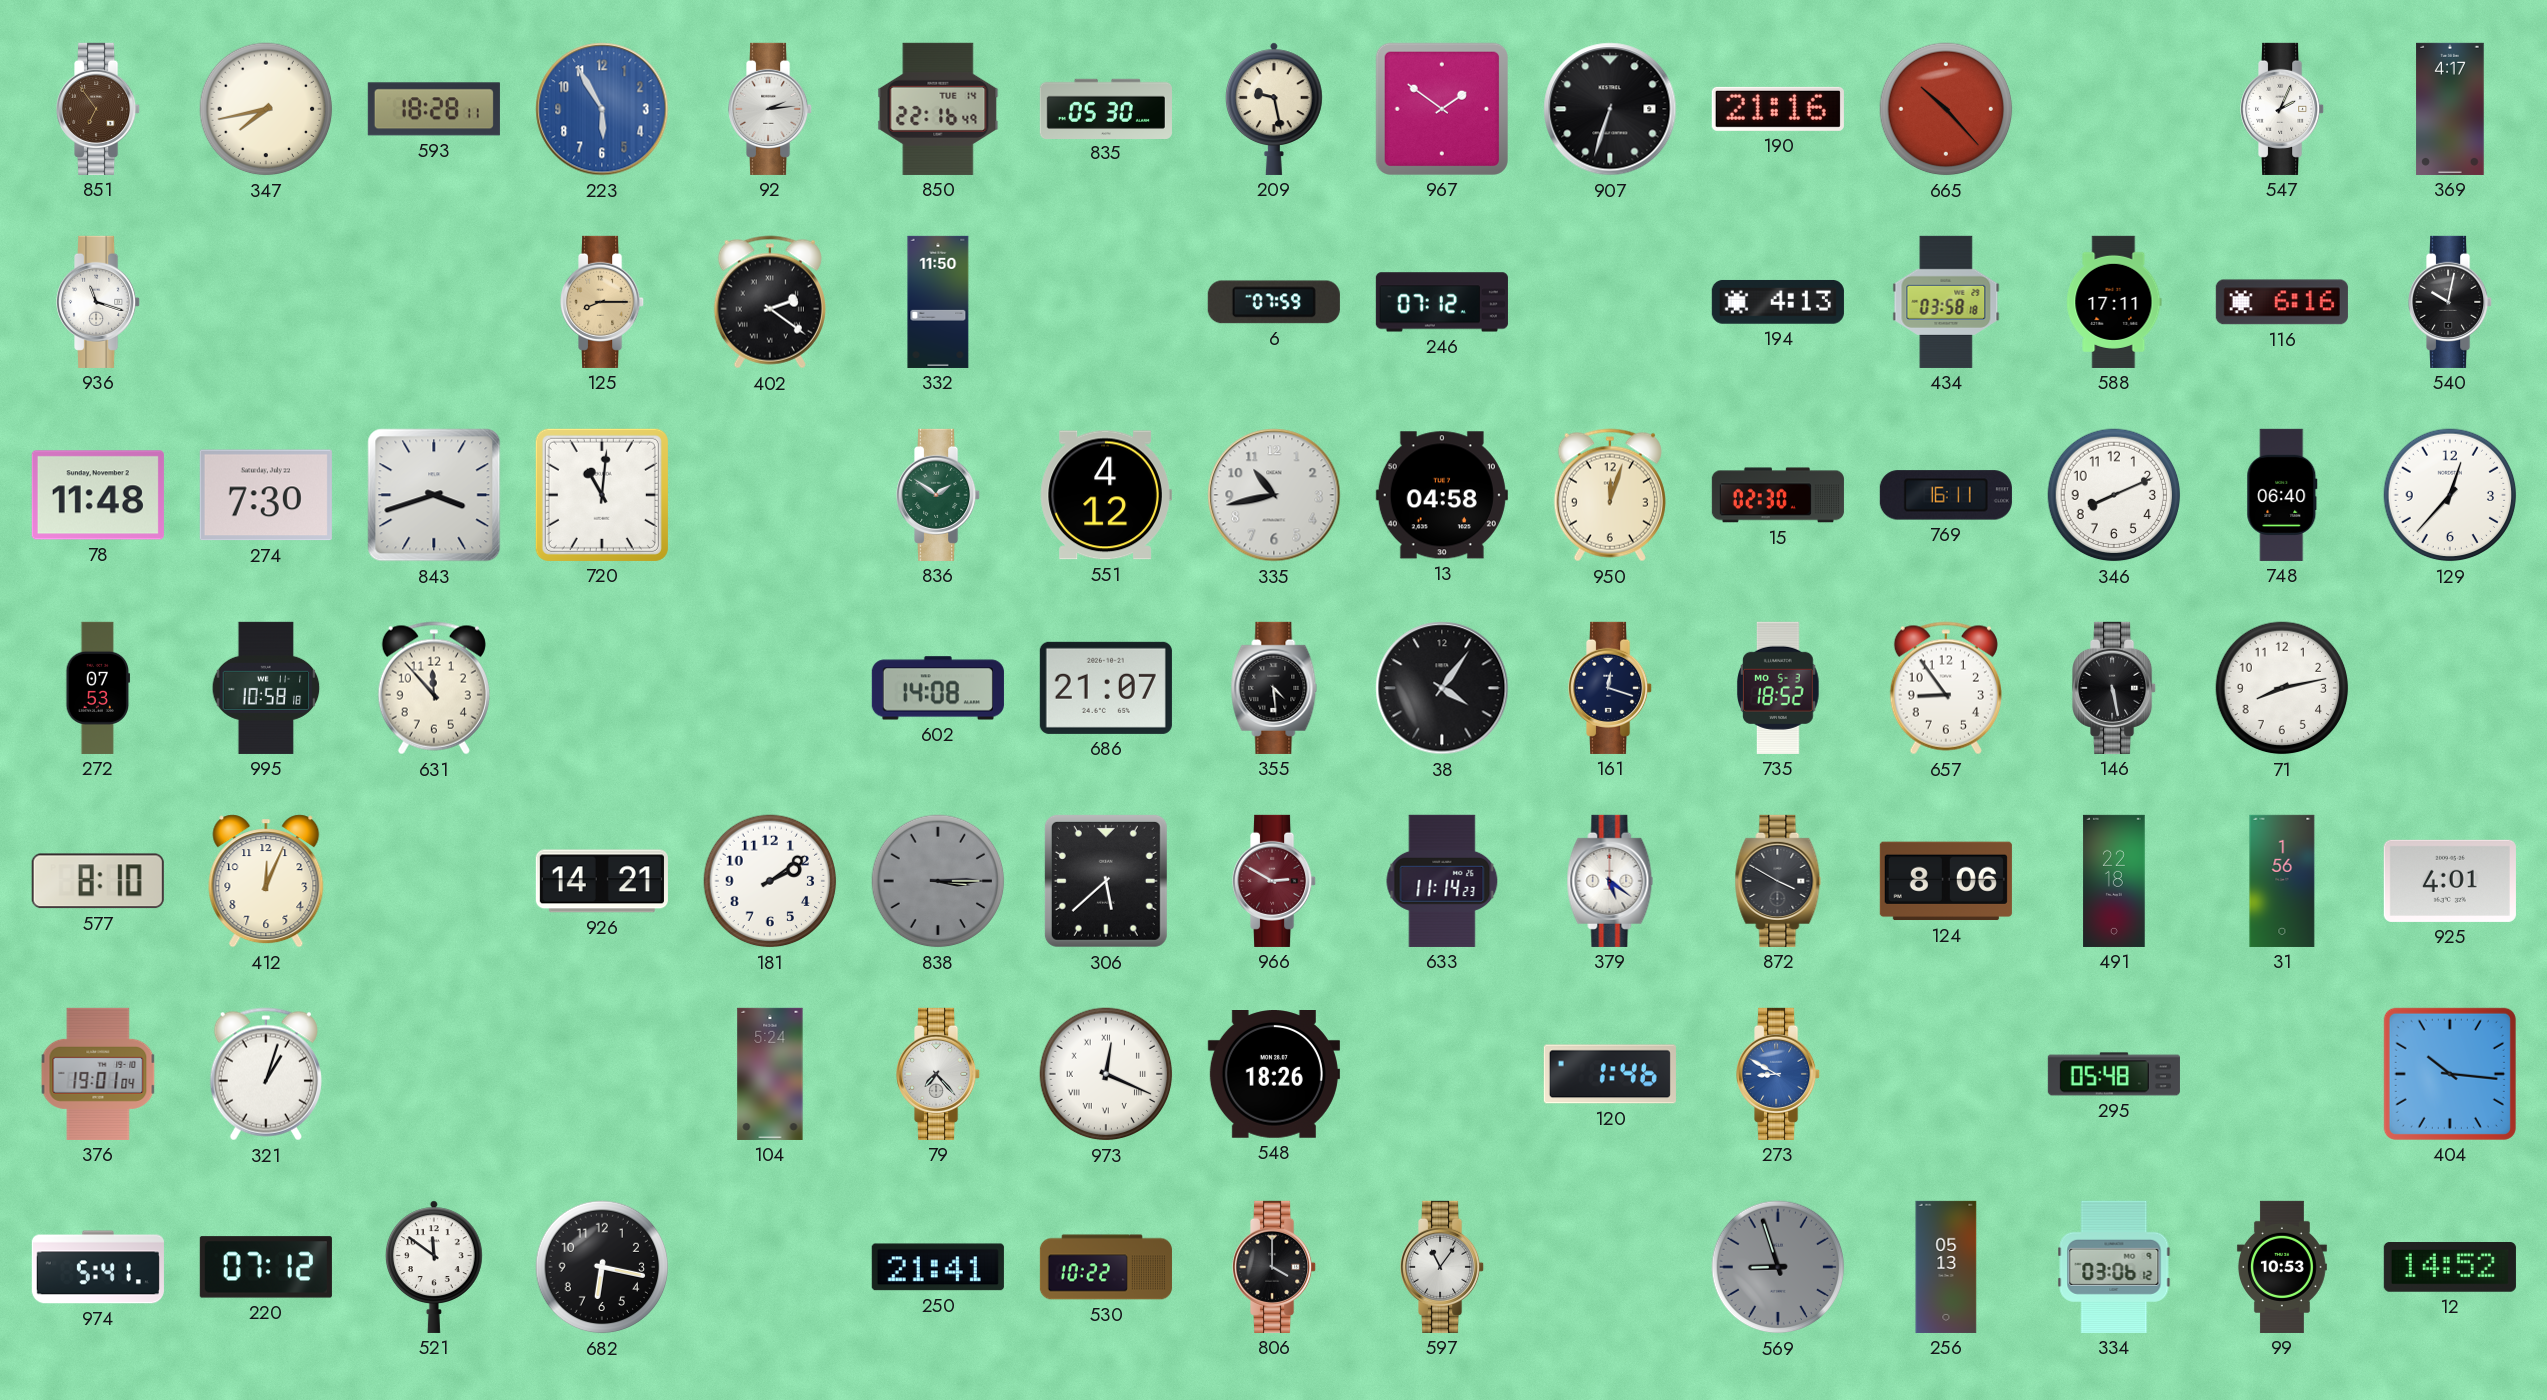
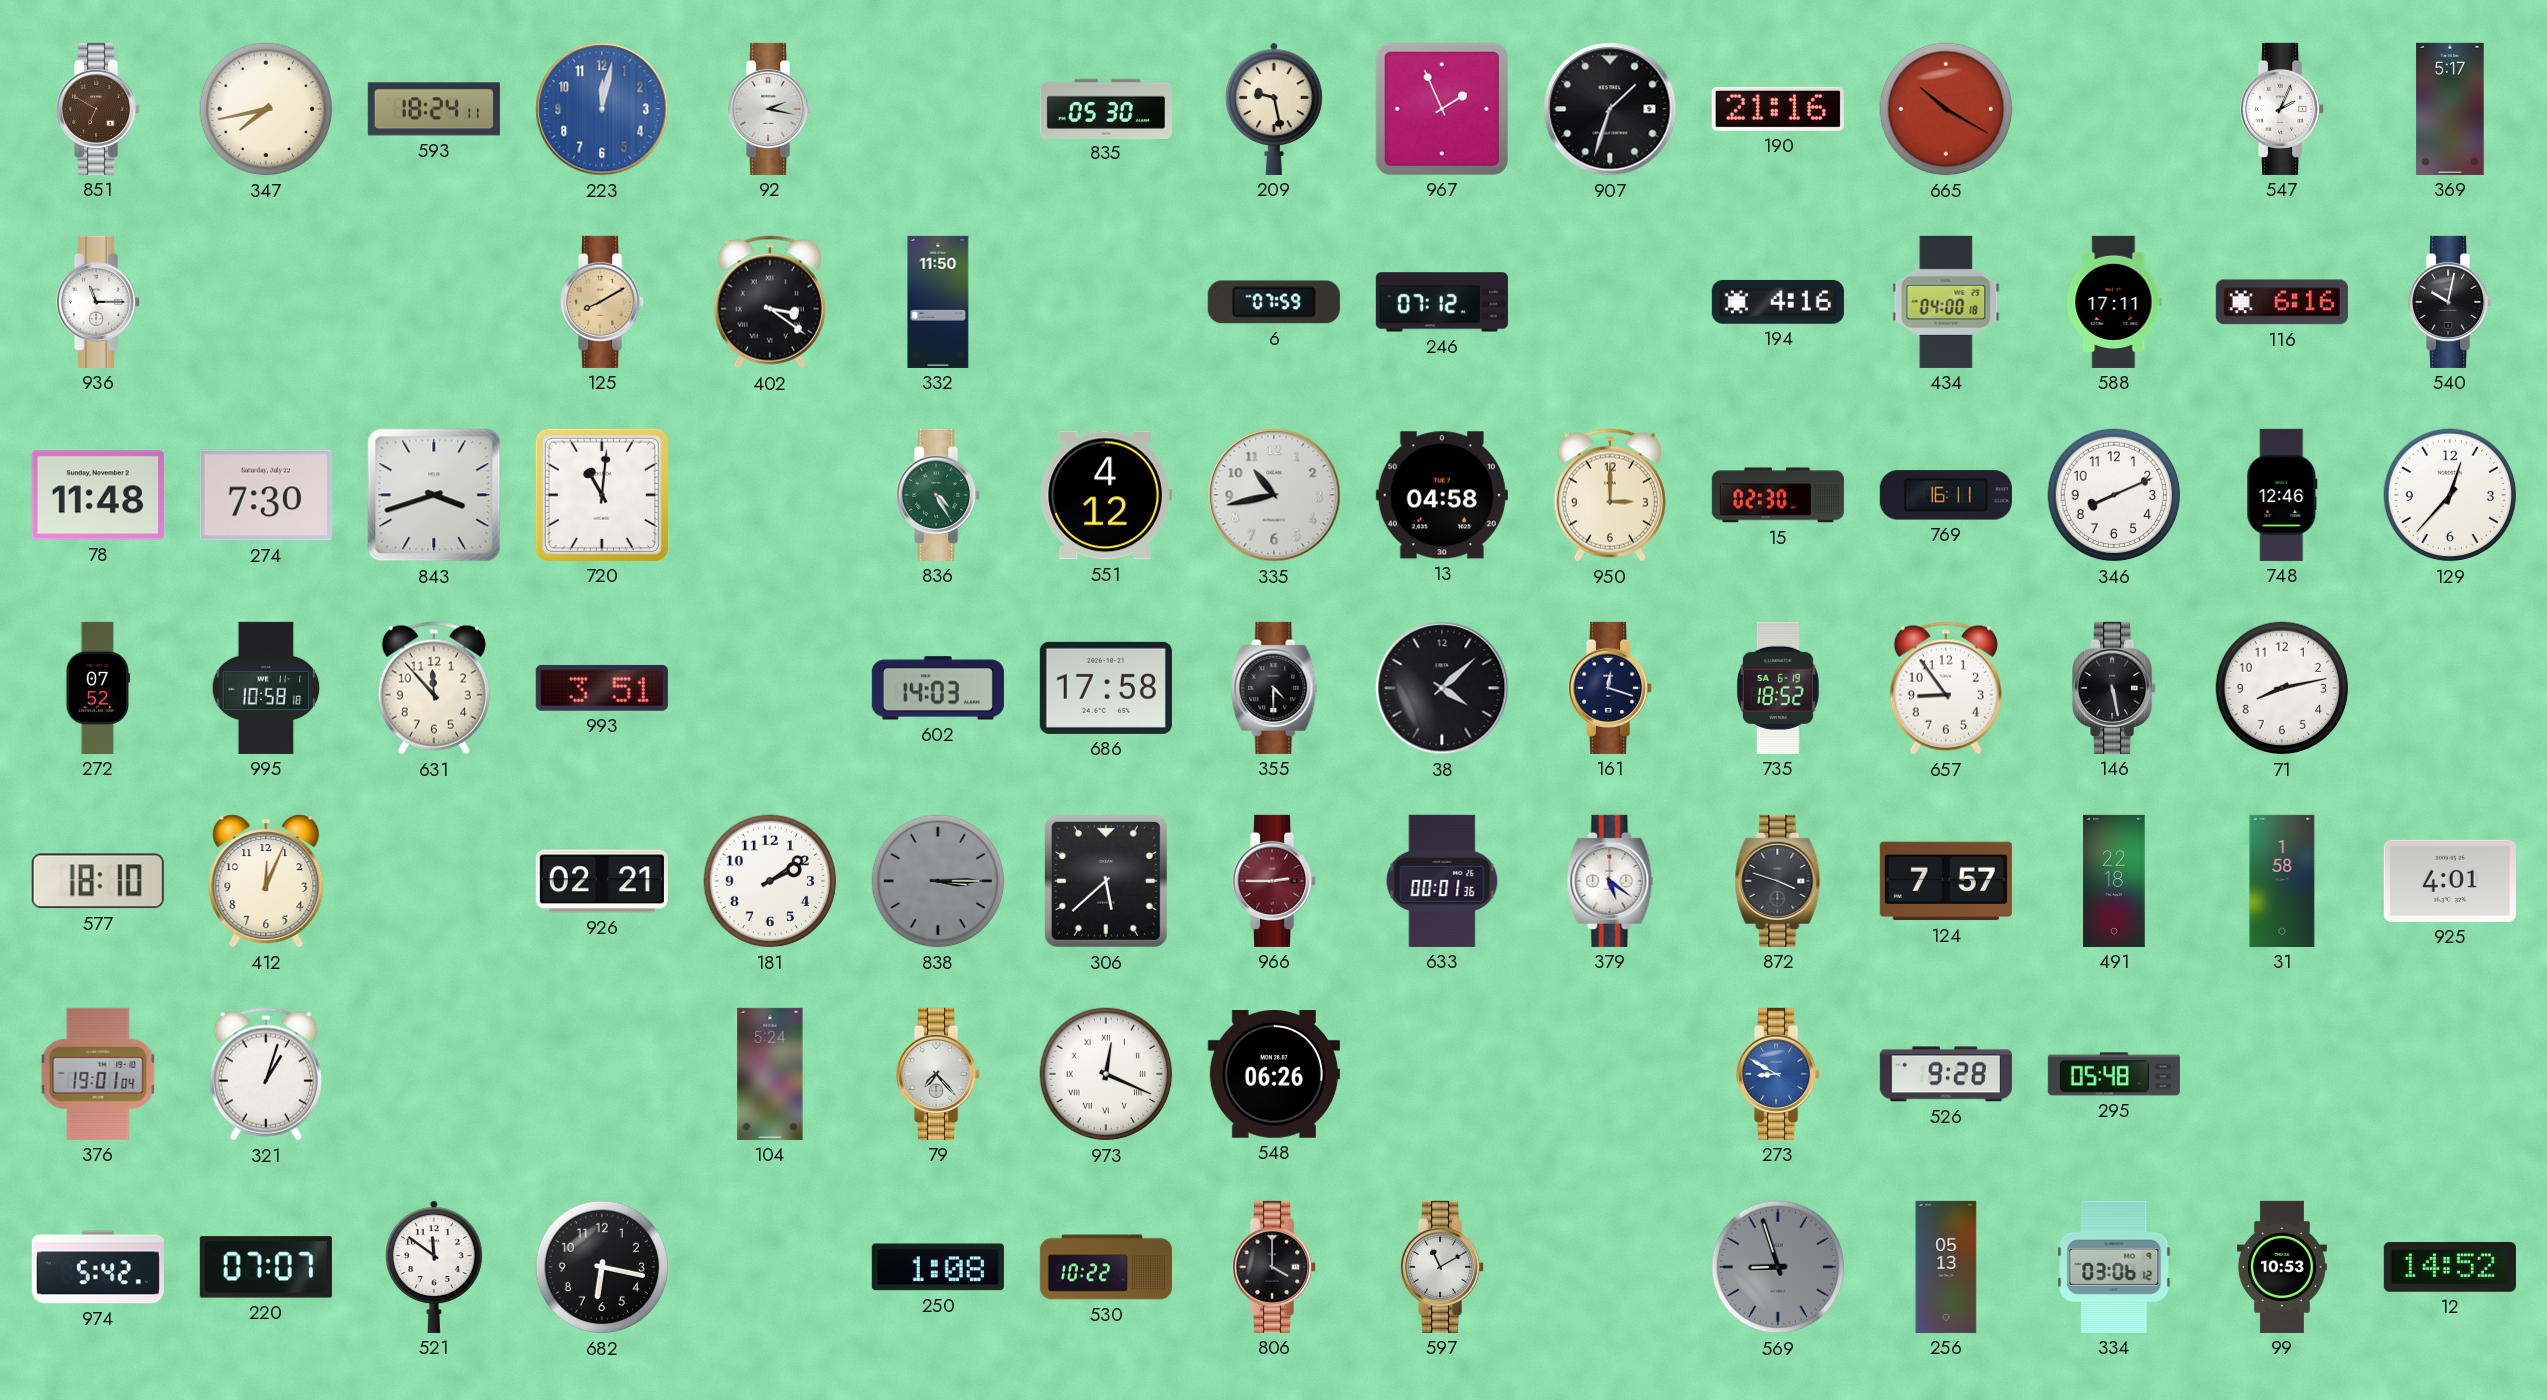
851: 6:54 -> 6:50 (99, 109)
593: 18:28 -> 18:24 (434, 109)
223: 5:55 -> 12:02 (602, 109)
92: 2:14 -> 2:17 (771, 109)
850: 22:16 -> none (938, 109)
967: 1:51 -> 1:56 (1442, 109)
907: 6:33 -> 1:33 (1610, 109)
665: 10:23 -> 10:20 (1946, 109)
369: 4:17 -> 5:17 (2450, 109)
936: 11:18 -> 11:15 (99, 302)
125: 8:15 -> 8:10 (603, 302)
402: 2:21 -> 3:21 (770, 302)
194: 4:13 -> 4:16 (1778, 302)
434: 03:58 -> 04:00 (1946, 302)
836: 1:51 -> 4:25 (939, 495)
950: 12:03 -> 3:00 (1610, 495)
748: 06:40 -> 12:46 (2282, 495)
272: 07:53 -> 07:52 (98, 688)
993: none -> 3:51 (602, 688)
602: 14:08 -> 14:03 (938, 688)
686: 21:07 -> 17:58 (1106, 688)
355: 4:29 -> 4:30 (1274, 688)
38: 4:06 -> 4:08 (1442, 688)
735 date: MO 5-3 -> SA 6-19 (1779, 688)
577: 8:10 -> 18:10 (98, 881)
926: 14:21 -> 02:21 (602, 881)
966: 2:50 -> 2:45 (1275, 881)
633: 11:14 -> 00:01 (1442, 881)
872: 3:50 -> 3:48 (1778, 881)
124: 8:06 -> 7:57 (1946, 881)
31: 1:56 -> 1:58 (2282, 881)
548: 18:26 -> 06:26 (1274, 1075)
120: 1:46 -> none (1610, 1074)
526: none -> 9:28 (1946, 1074)
404: 10:16 -> none (2450, 1074)
974: 5:41 -> 5:42 (98, 1267)
220: 07:12 -> 07:07 (266, 1267)
250: 21:41 -> 1:08 (938, 1267)
597: 11:06 -> 11:10 (1443, 1267)
